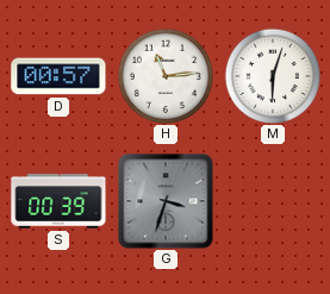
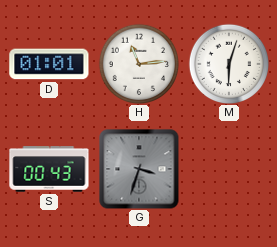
D: 00:57 -> 01:01 (49, 64)
S: 00:39 -> 00:43 (49, 169)
